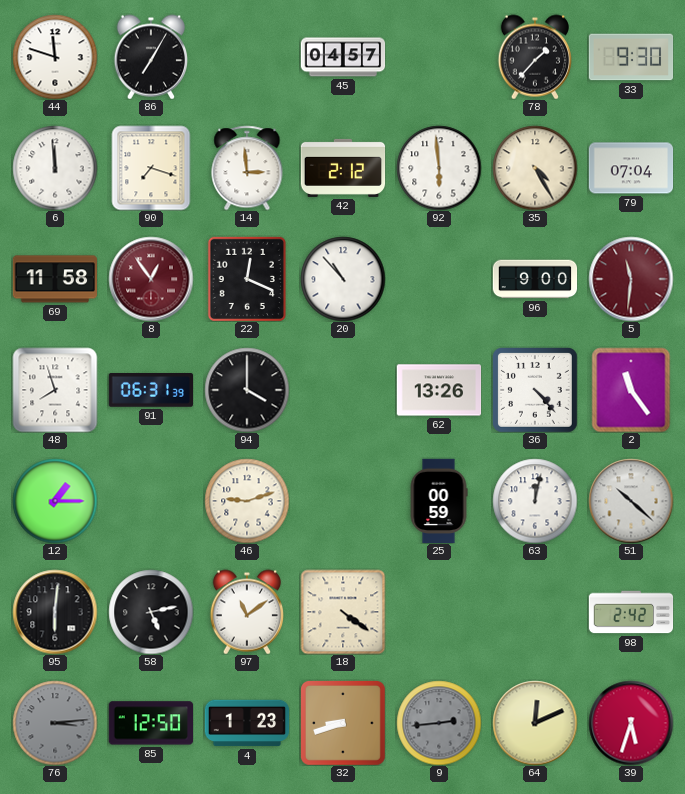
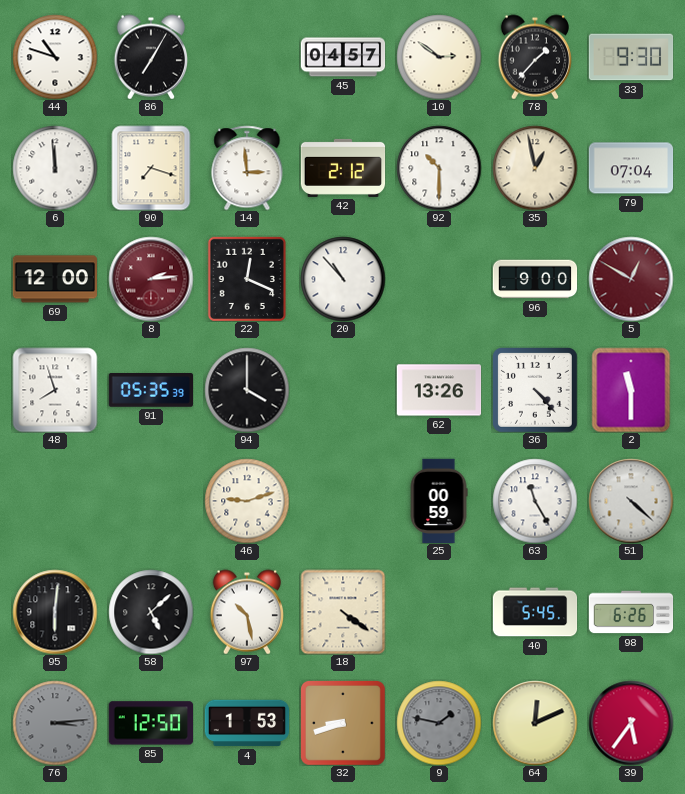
44: 11:48 -> 10:48 (55, 57)
10: none -> 2:51 (439, 57)
92: 5:59 -> 10:30 (439, 168)
35: 4:25 -> 12:58 (535, 168)
69: 11:58 -> 12:00 (54, 279)
8: 12:54 -> 2:14 (151, 279)
5: 11:31 -> 12:50 (631, 279)
91: 06:31 -> 05:35 (150, 390)
2: 11:24 -> 11:30 (631, 390)
12: 1:15 -> none (55, 501)
63: 12:02 -> 11:25 (535, 501)
51: 10:22 -> 4:22 (631, 501)
58: 5:13 -> 5:08 (151, 612)
97: 11:09 -> 10:28 (246, 612)
40: none -> 5:45 (535, 612)
98: 2:42 -> 6:26 (631, 612)
4: 1:23 -> 1:53 (247, 723)
9: 2:44 -> 1:47 (439, 723)
39: 5:33 -> 5:36 (631, 723)
